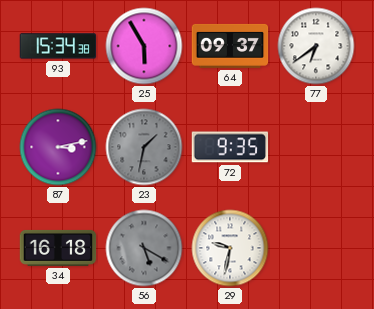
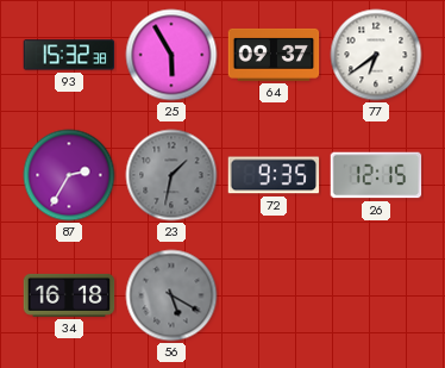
93: 15:34 -> 15:32 (69, 55)
87: 3:13 -> 2:35 (69, 175)
26: none -> 12:15 (376, 175)
29: 9:32 -> none (230, 248)
